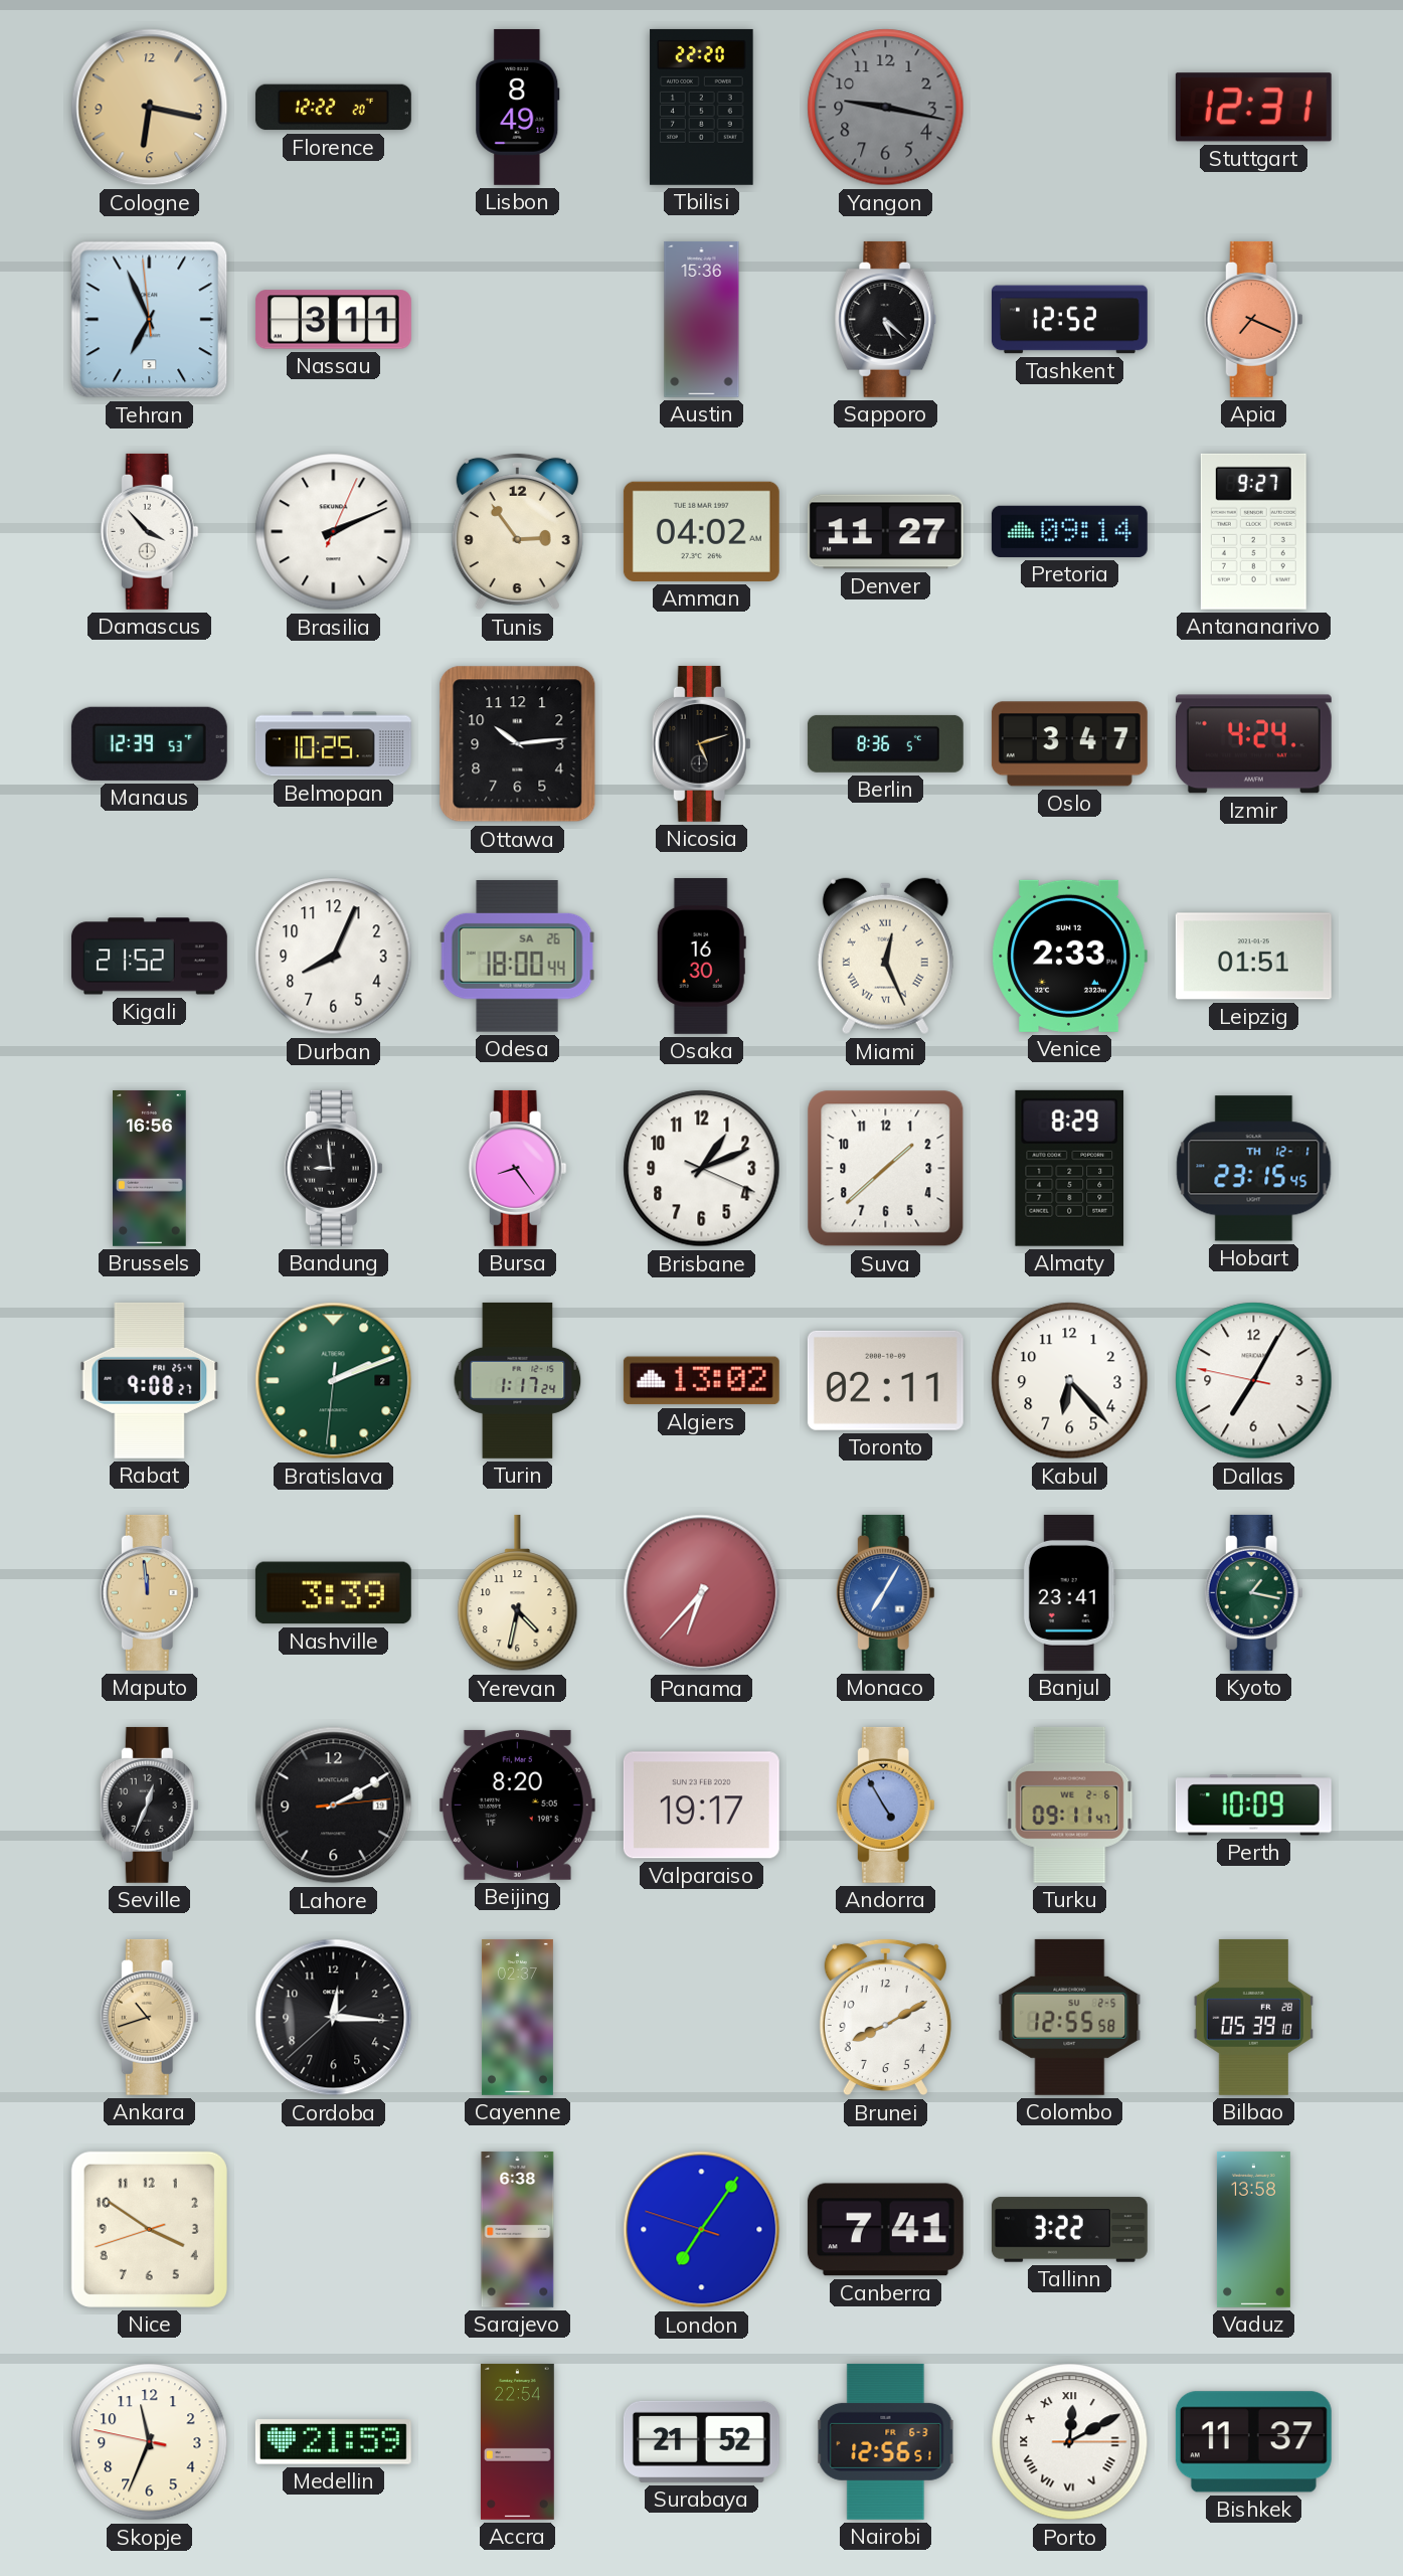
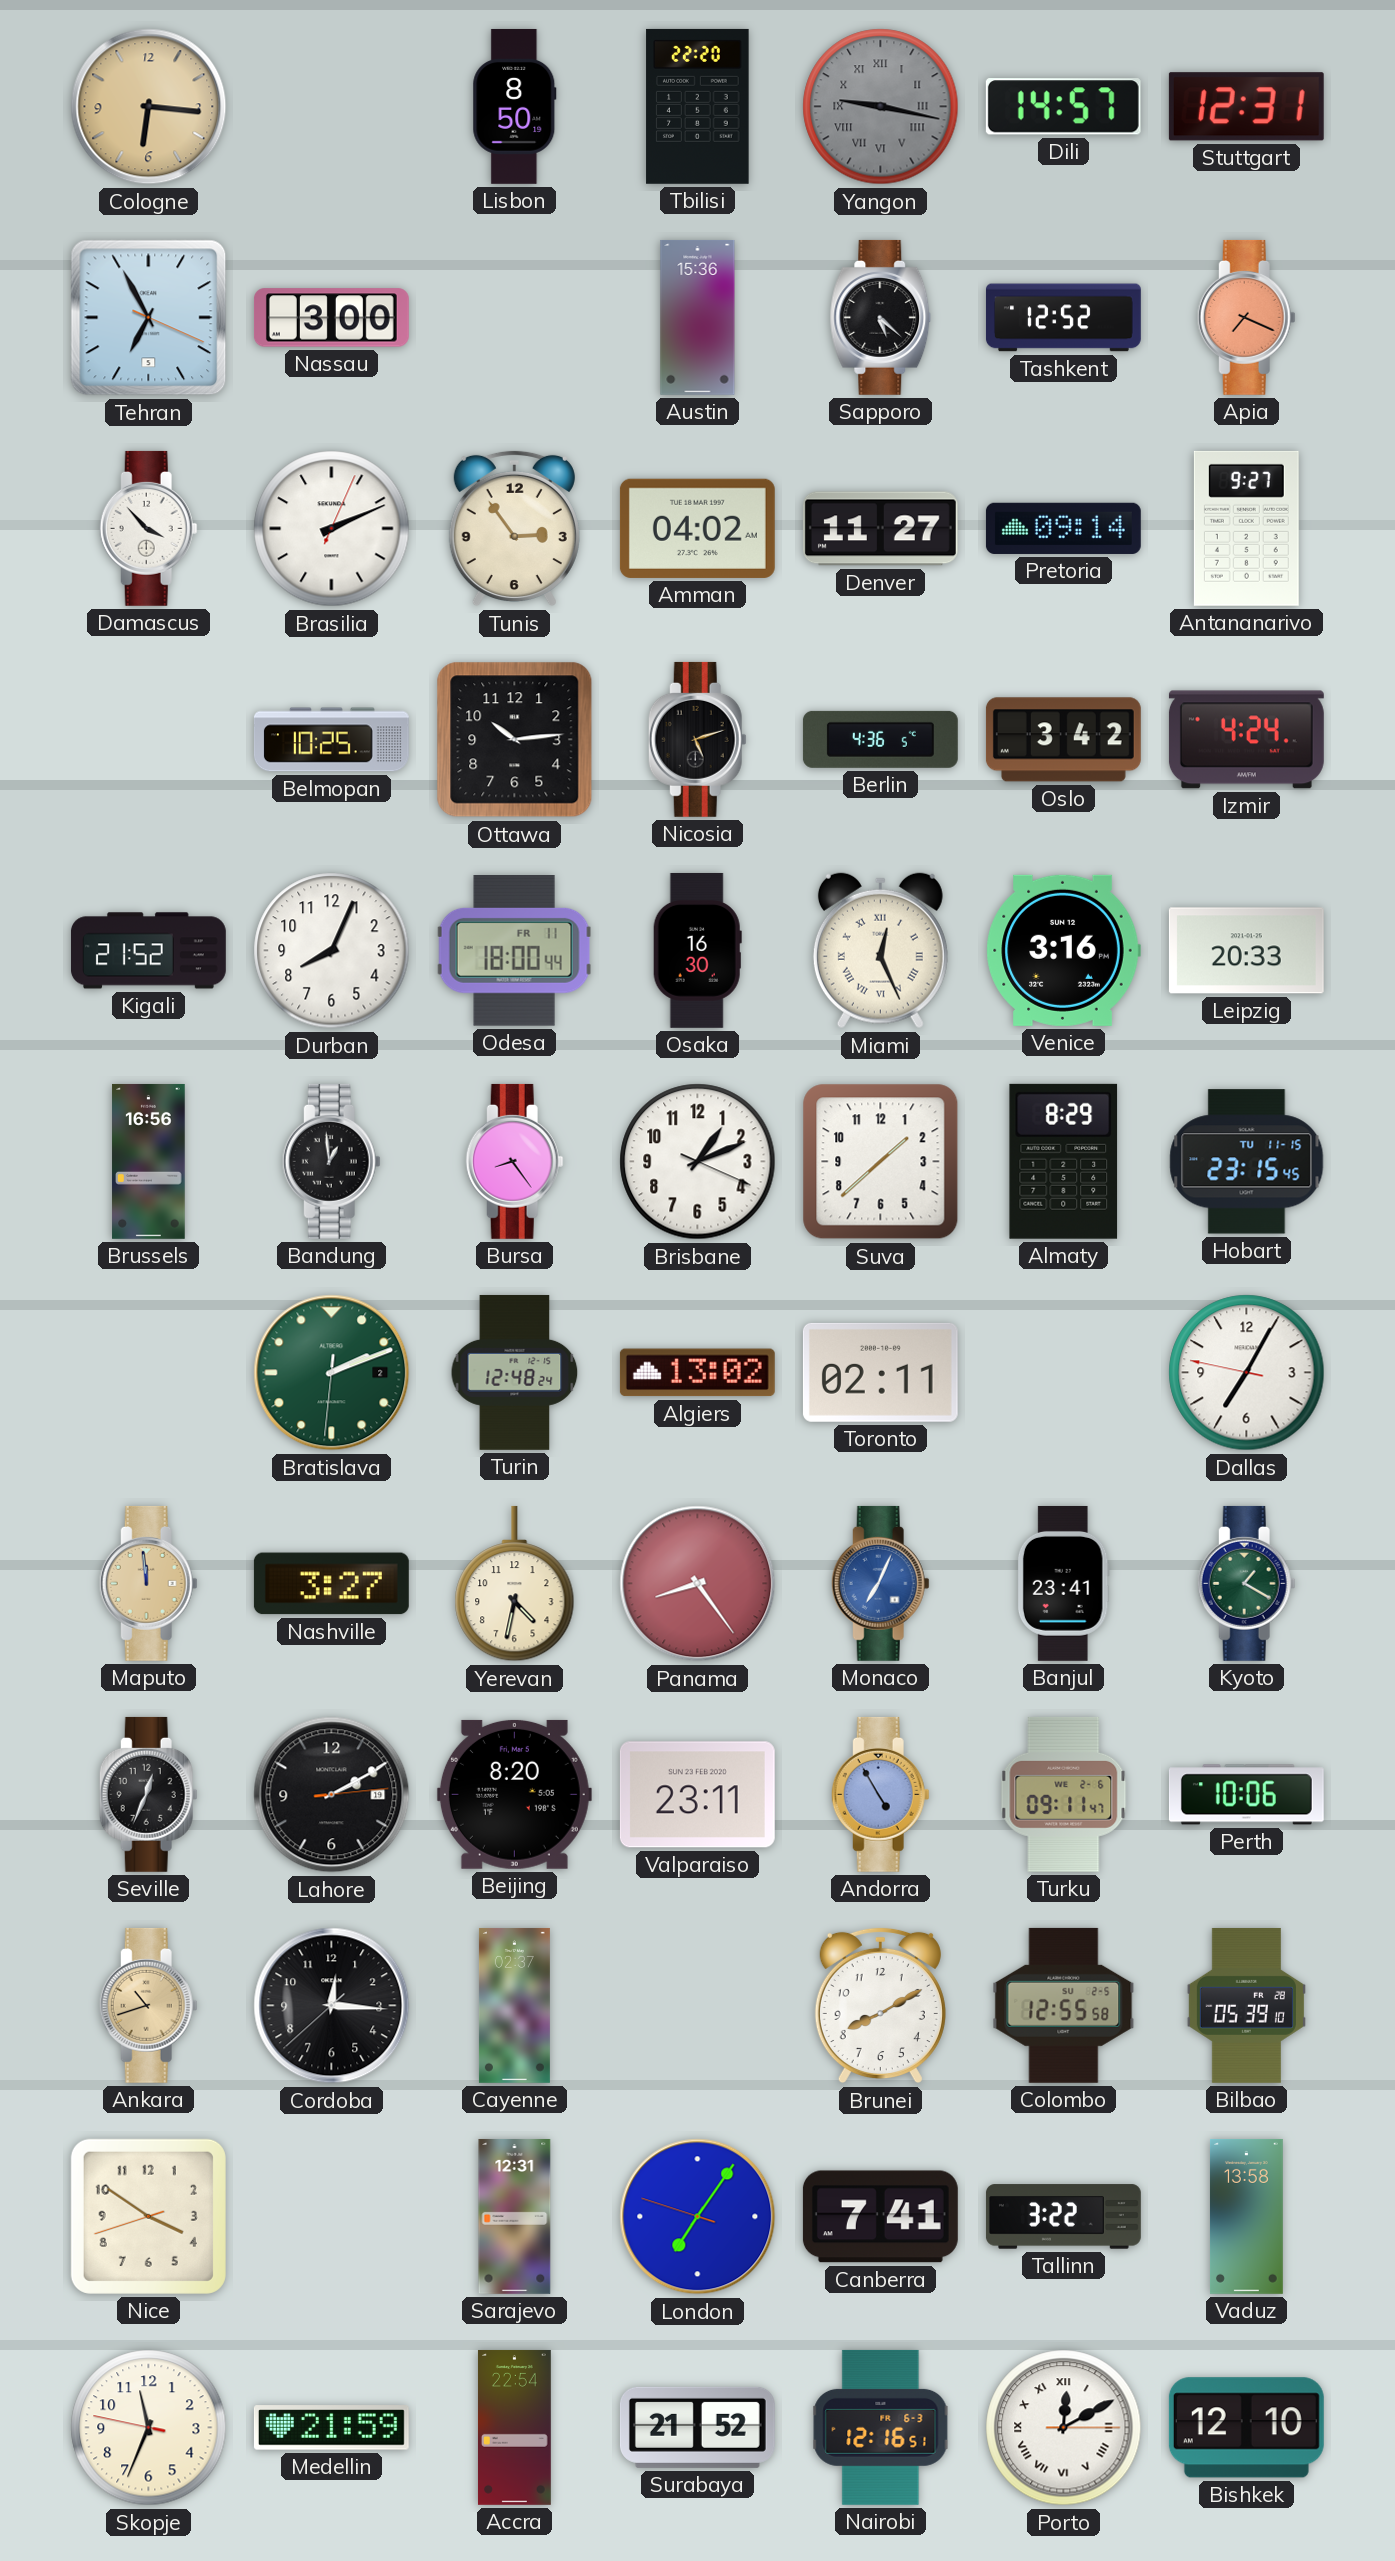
Cologne: 6:17 -> 6:16 (149, 107)
Florence: 12:22 -> none (333, 108)
Lisbon: 8:49 -> 8:50 (515, 106)
Yangon numerals: Arabic -> Roman (881, 107)
Dili: none -> 14:57 (1063, 107)
Tehran: 6:55:59 -> 6:55:19 (149, 318)
Nassau: 3:11 -> 3:00 (331, 318)
Manaus: 12:39 -> none (149, 743)
Berlin: 8:36 -> 4:36 (880, 739)
Oslo: 3:47 -> 3:42 (1063, 740)
Odesa date: SA 26 -> FR 11 (515, 951)
Venice: 2:33 -> 3:16 (1063, 950)
Leipzig: 01:51 -> 20:33 (1246, 951)
Bandung: 8:59 -> 12:59 (331, 1161)
Hobart date: TH 12-1 -> TU 11-15 (1247, 1162)
Rabat: 9:08 -> none (150, 1380)
Turin: 1:17 -> 12:48 (515, 1372)
Kabul: 6:23 -> none (1070, 1381)
Nashville: 3:39 -> 3:27 (331, 1584)
Panama: 6:37 -> 8:24 (698, 1584)
Monaco: 7:05 -> 7:04 (880, 1583)
Kyoto: 1:17 -> 1:20 (1246, 1583)
Valparaiso: 19:17 -> 23:11 (697, 1795)
Perth: 10:09 -> 10:06 (1246, 1795)
Sarajevo: 6:38 -> 12:31 (515, 2216)
Nairobi: 12:56 -> 12:16 (881, 2427)
Bishkek: 11:37 -> 12:10 (1246, 2428)
